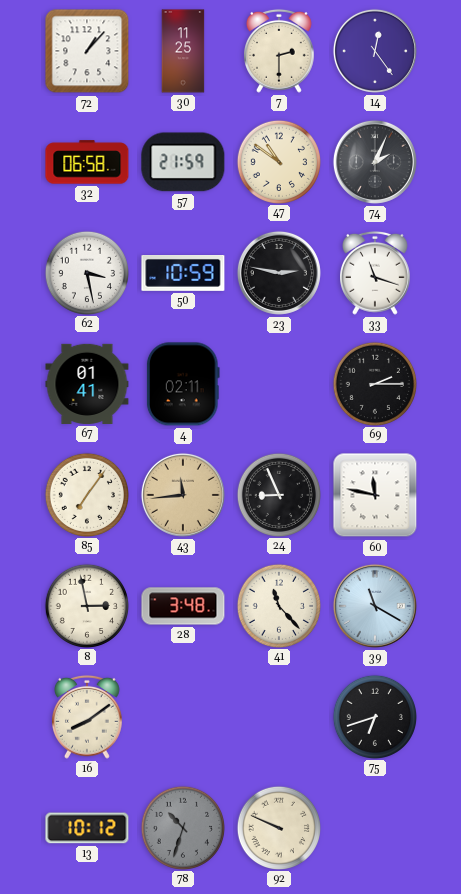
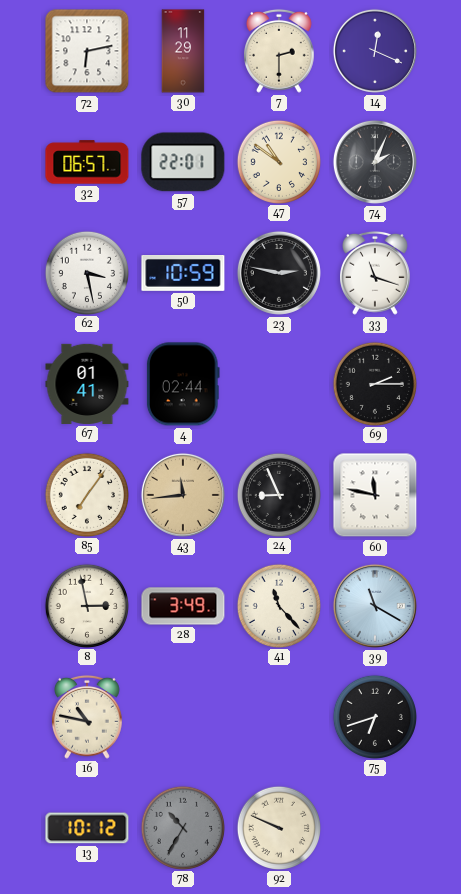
72: 1:07 -> 6:13 (87, 51)
30: 11:25 -> 11:29 (183, 51)
14: 12:24 -> 12:19 (375, 51)
32: 06:58 -> 06:57 (87, 162)
57: 21:59 -> 22:01 (183, 162)
4: 02:11 -> 02:44 (183, 384)
28: 3:48 -> 3:49 (183, 606)
16: 8:09 -> 10:47 (88, 717)
78: 10:33 -> 10:35 (182, 827)
